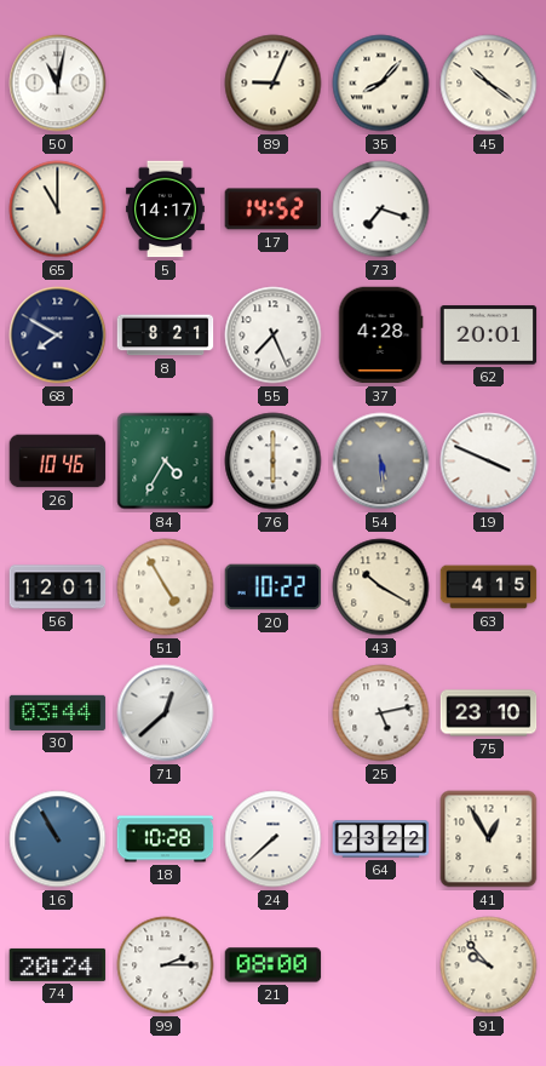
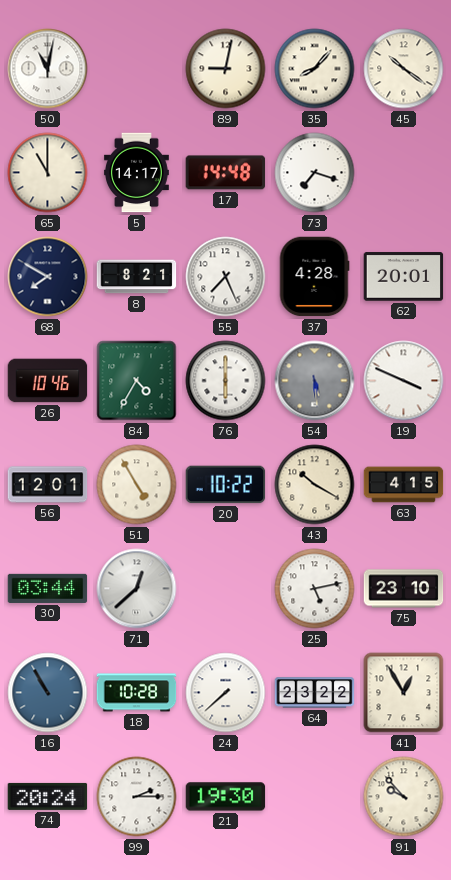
89: 9:04 -> 9:02 (226, 69)
17: 14:52 -> 14:48 (226, 173)
21: 08:00 -> 19:30 (226, 797)
